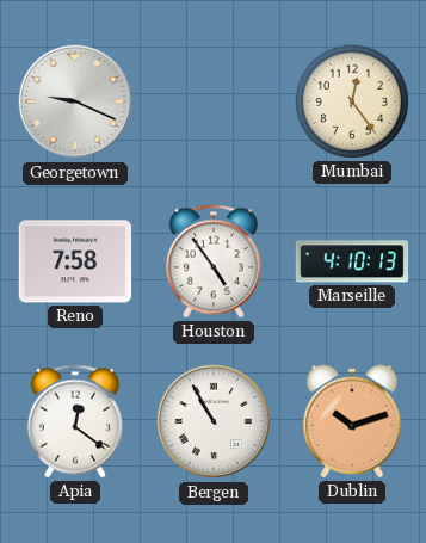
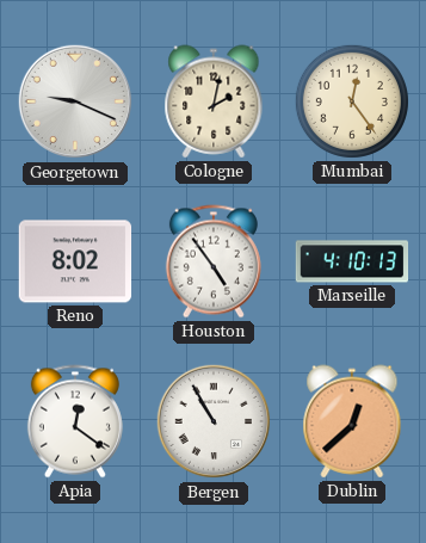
Cologne: none -> 2:02 (214, 101)
Reno: 7:58 -> 8:02 (75, 261)
Dublin: 10:12 -> 12:38 (352, 421)
